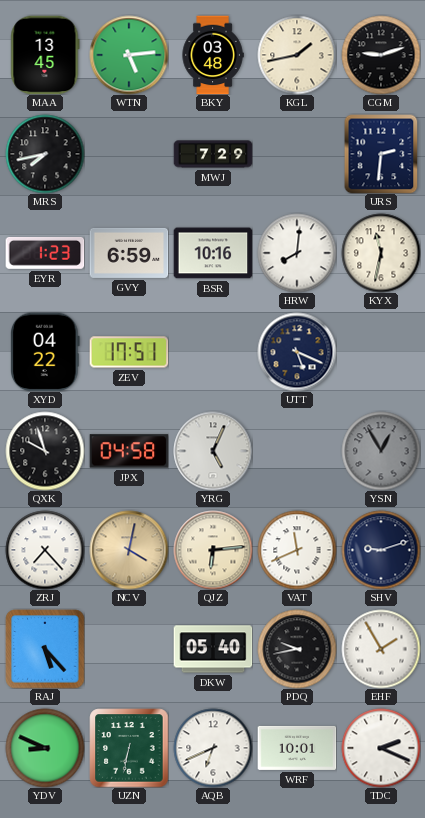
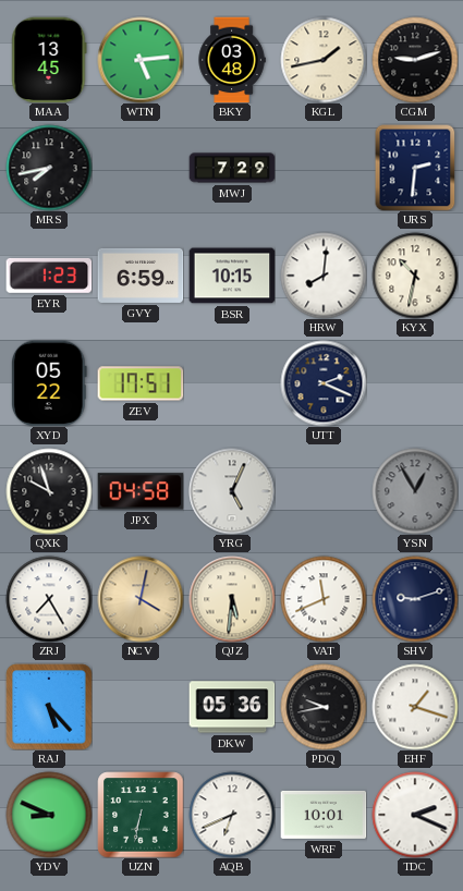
BSR: 10:16 -> 10:15 (232, 276)
KYX: 11:32 -> 10:32 (415, 276)
XYD: 04:22 -> 05:22 (50, 383)
UTT: 5:19 -> 2:19 (324, 383)
ZRJ: 7:23 -> 7:25 (49, 599)
QJZ: 6:14 -> 5:31 (232, 599)
DKW: 05:40 -> 05:36 (232, 707)
EHF: 1:55 -> 1:18 (415, 707)
